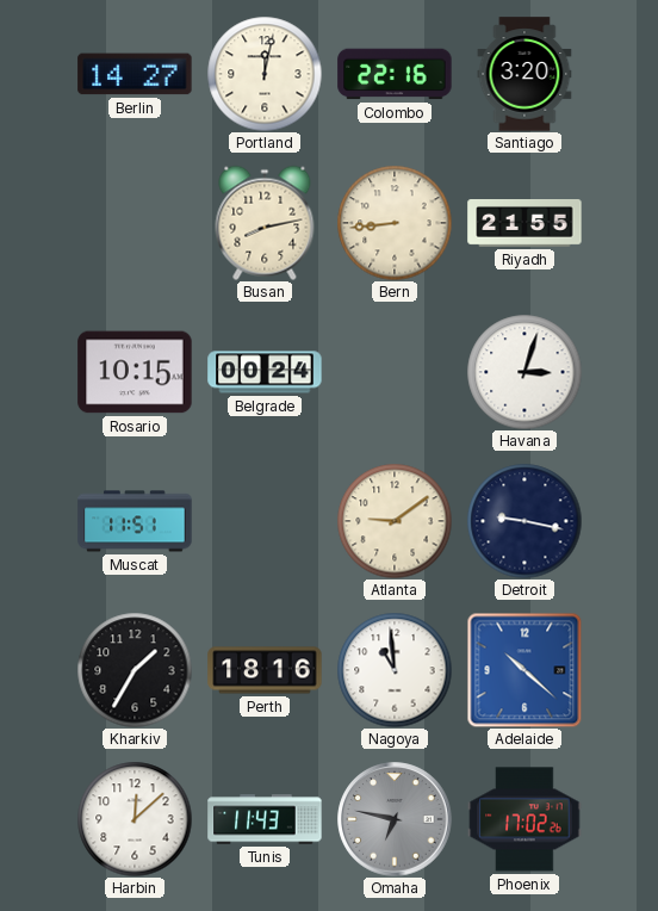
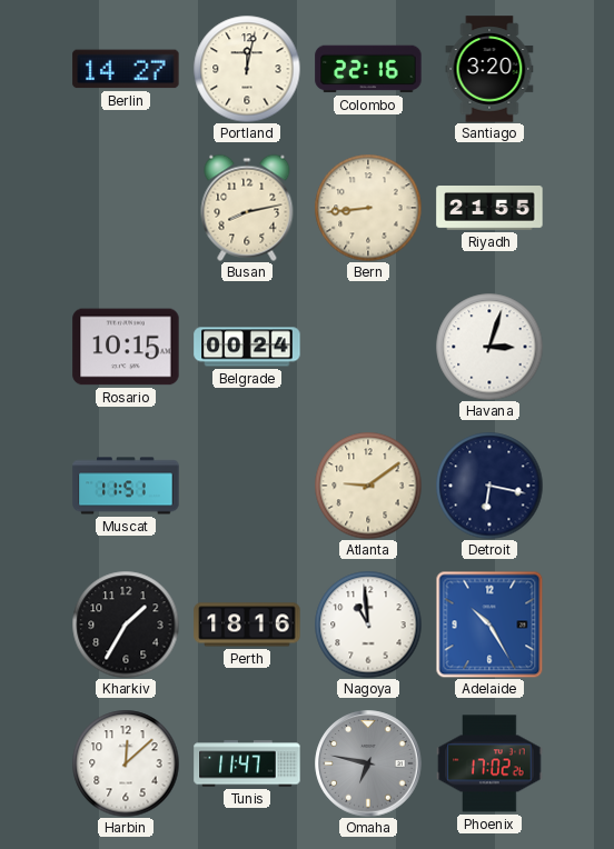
Detroit: 9:17 -> 6:17 (489, 486)
Adelaide: 10:22 -> 10:25 (489, 625)
Tunis: 11:43 -> 11:47 (247, 763)
